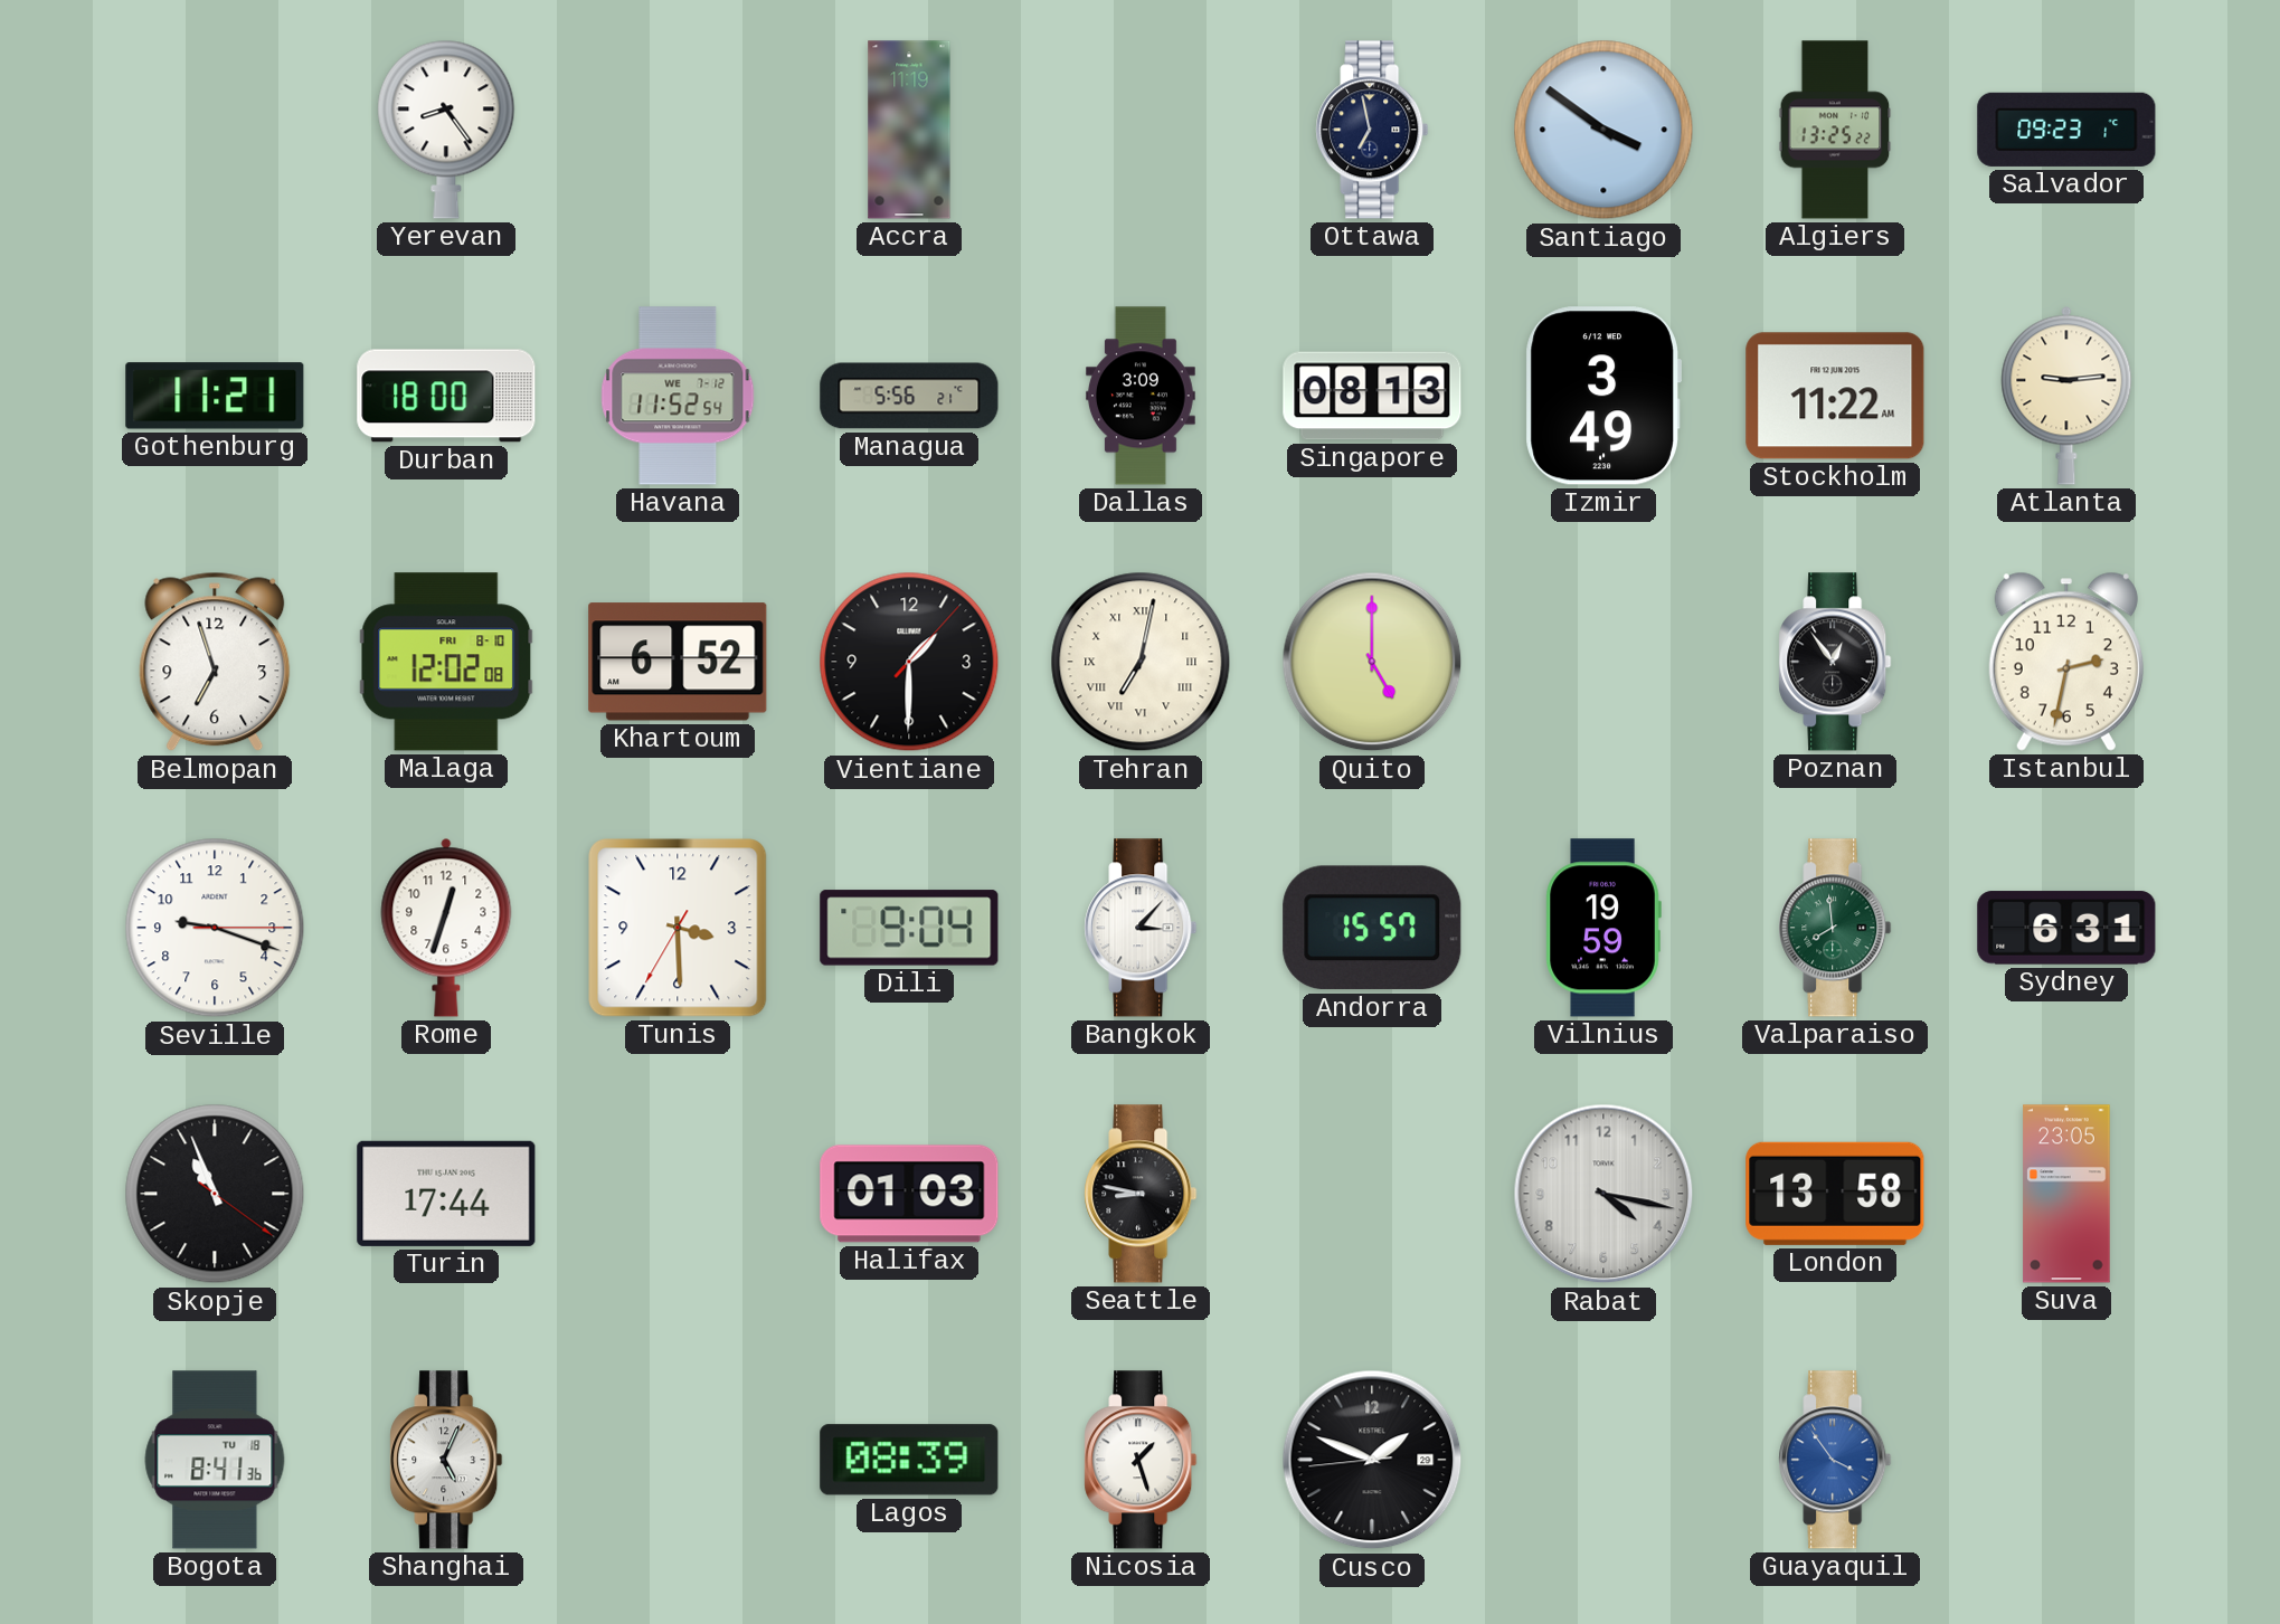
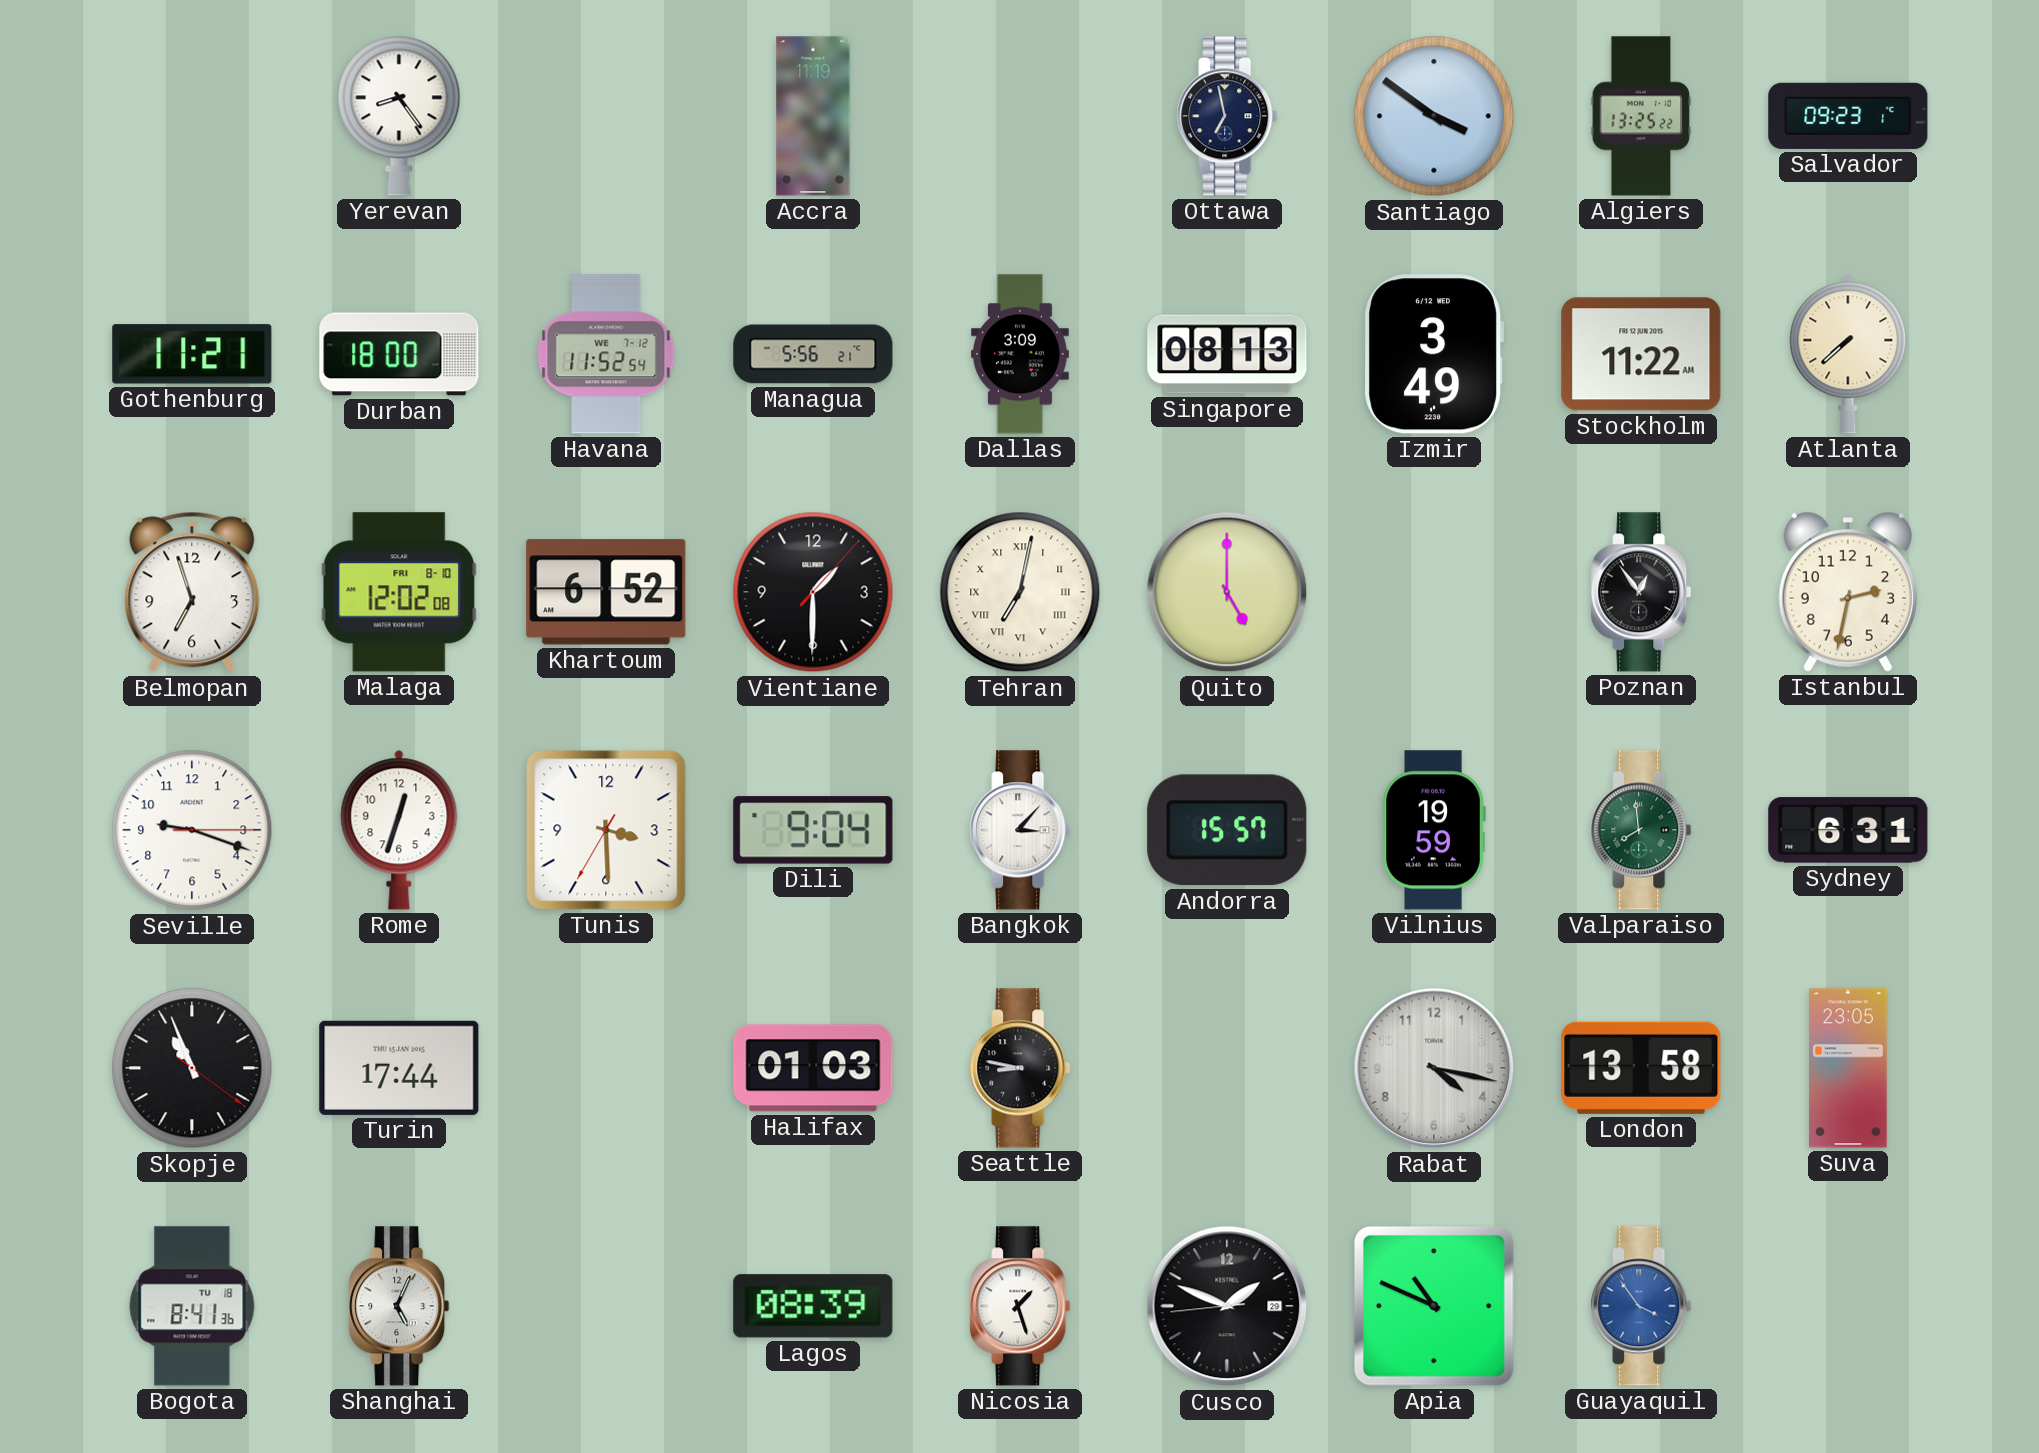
Atlanta: 9:14 -> 7:38 (1848, 354)
Apia: none -> 10:49 (1434, 1306)
